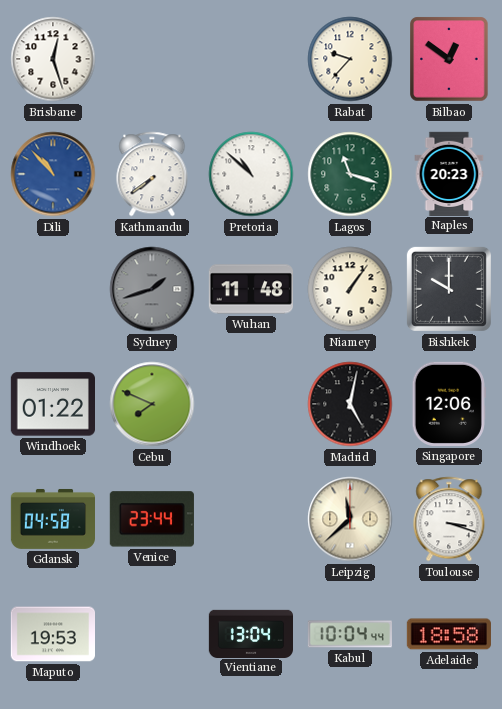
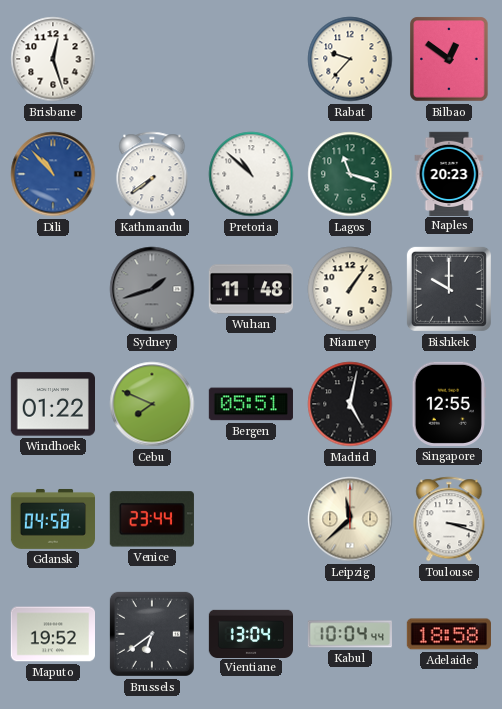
Bergen: none -> 05:51 (251, 404)
Singapore: 12:06 -> 12:55 (449, 404)
Maputo: 19:53 -> 19:52 (52, 634)
Brussels: none -> 6:39 (152, 634)
